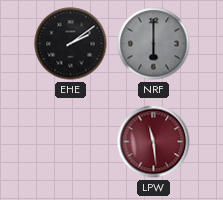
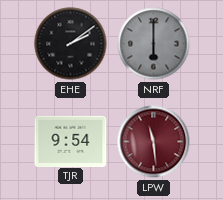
TJR: none -> 9:54 (71, 141)
